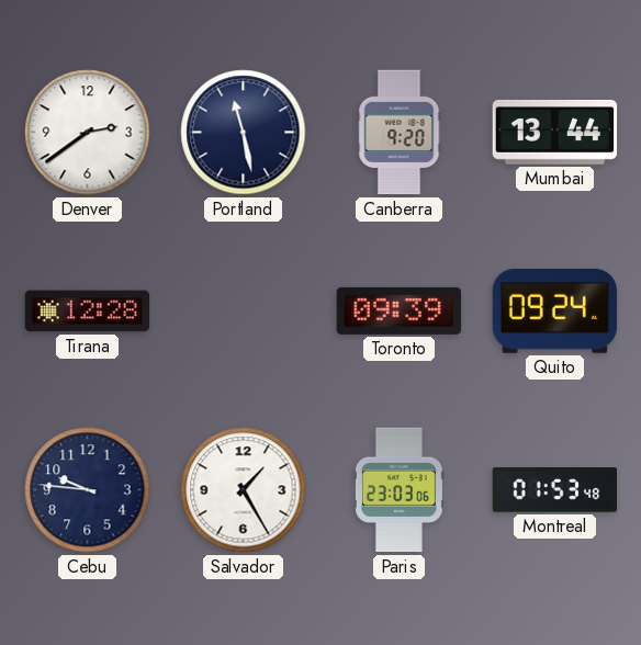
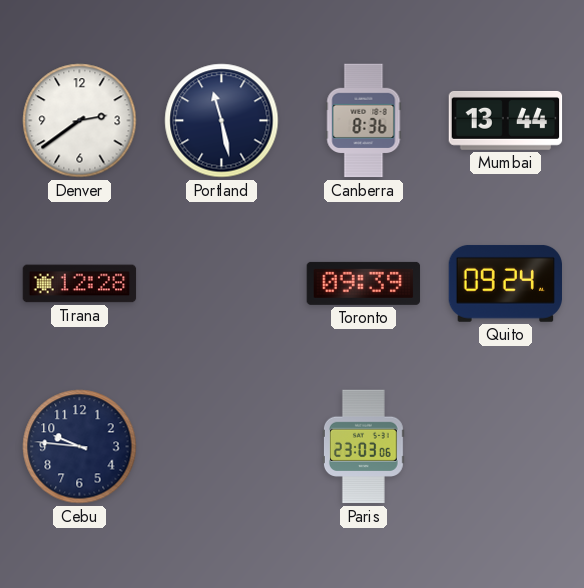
Canberra: 9:20 -> 8:36 (364, 121)
Salvador: 1:25 -> none (244, 490)
Montreal: 01:53 -> none (555, 490)
